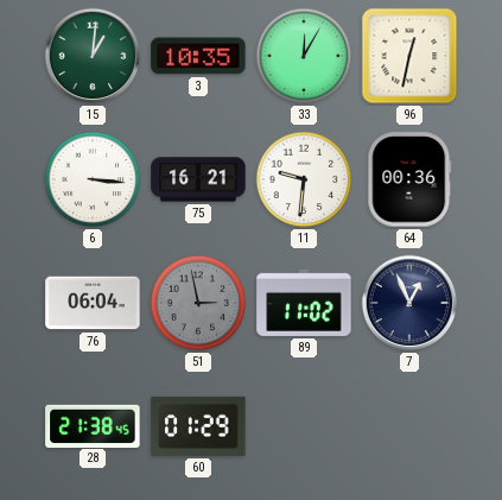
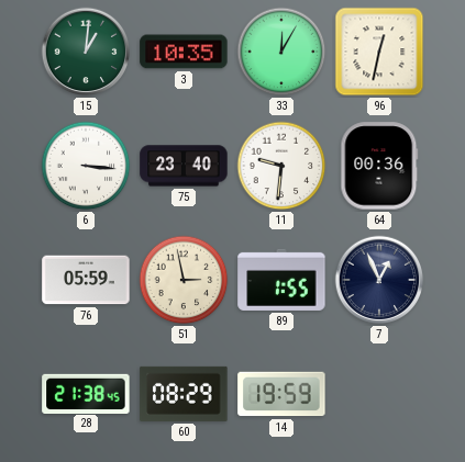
75: 16:21 -> 23:40 (184, 166)
76: 06:04 -> 05:59 (86, 280)
51 dial: grey -> cream (184, 280)
89: 11:02 -> 1:55 (281, 280)
60: 01:29 -> 08:29 (184, 394)
14: none -> 19:59 (281, 394)
